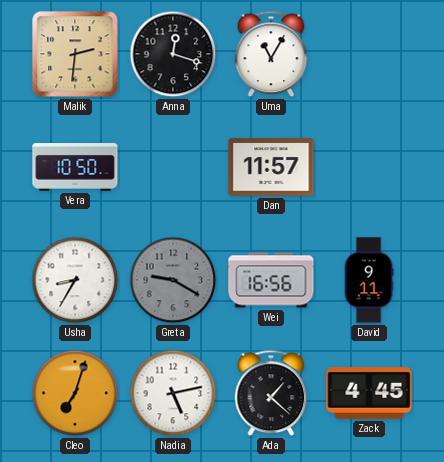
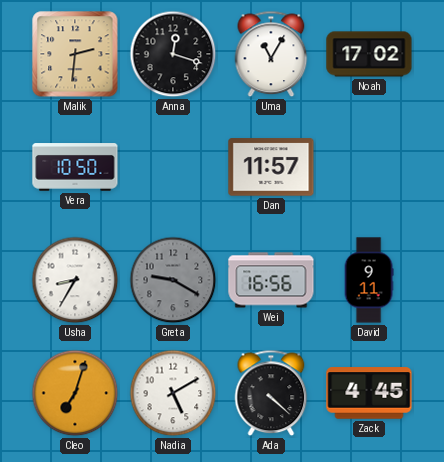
Noah: none -> 17:02 (369, 54)
Nadia: 5:13 -> 5:10 (173, 393)
Ada: 1:22 -> 4:22 (271, 393)
